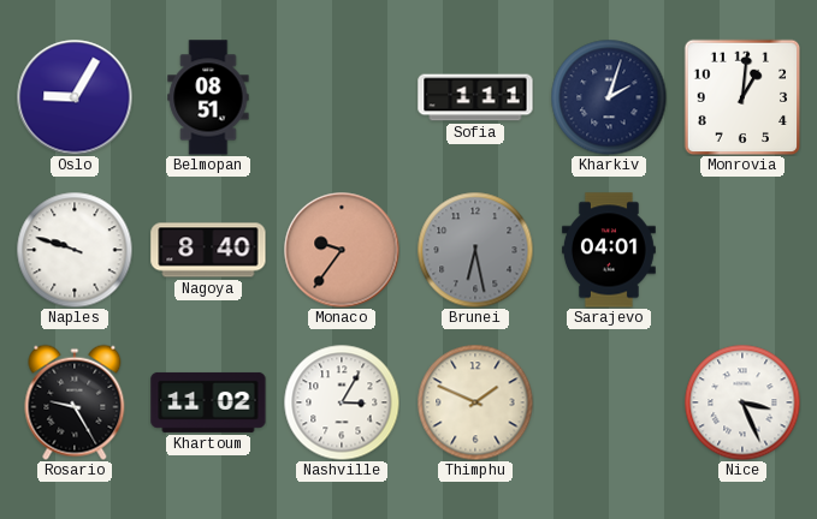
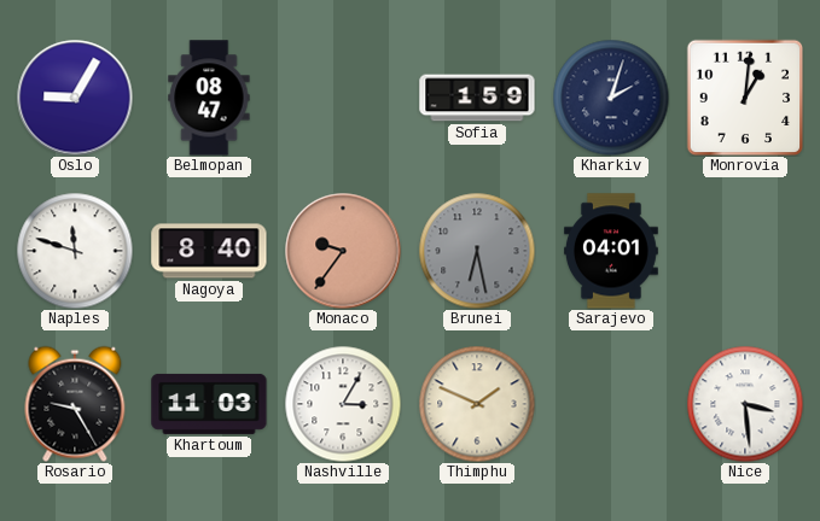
Belmopan: 08:51 -> 08:47 (209, 98)
Sofia: 1:11 -> 1:59 (477, 98)
Naples: 9:48 -> 11:48 (75, 251)
Khartoum: 11:02 -> 11:03 (209, 404)
Nice: 3:26 -> 3:29 (745, 404)
